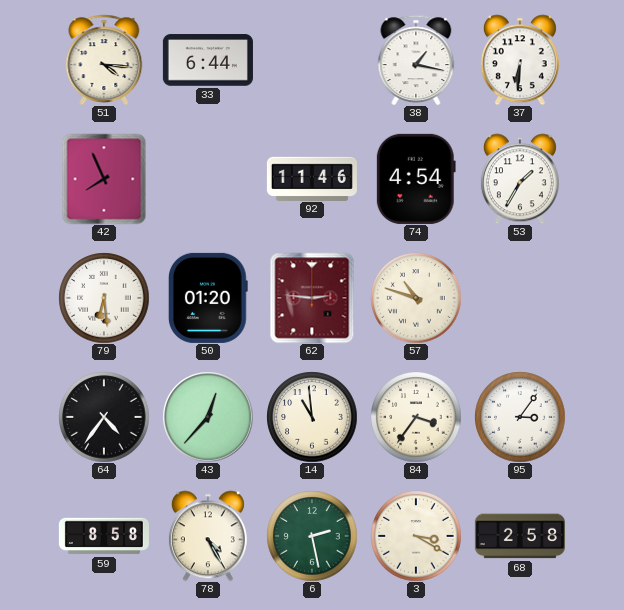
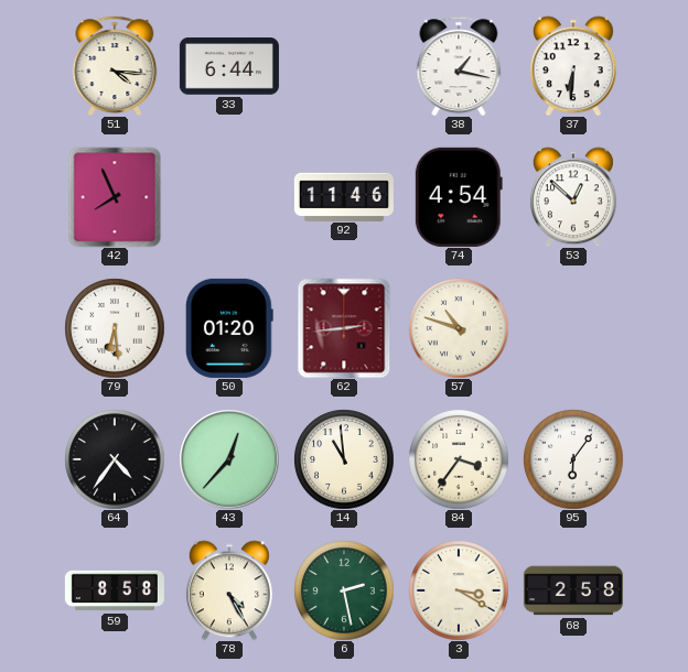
53: 1:35 -> 12:52 (573, 197)
62: 2:46 -> 2:44 (344, 328)
95: 3:06 -> 6:06 (573, 459)
